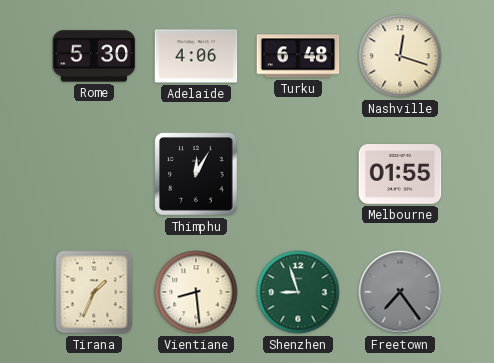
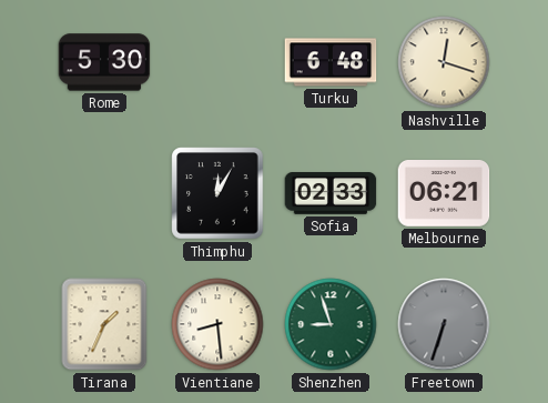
Adelaide: 4:06 -> none (196, 56)
Sofia: none -> 02:33 (331, 193)
Melbourne: 01:55 -> 06:21 (444, 194)
Freetown: 7:24 -> 6:33 (444, 324)
